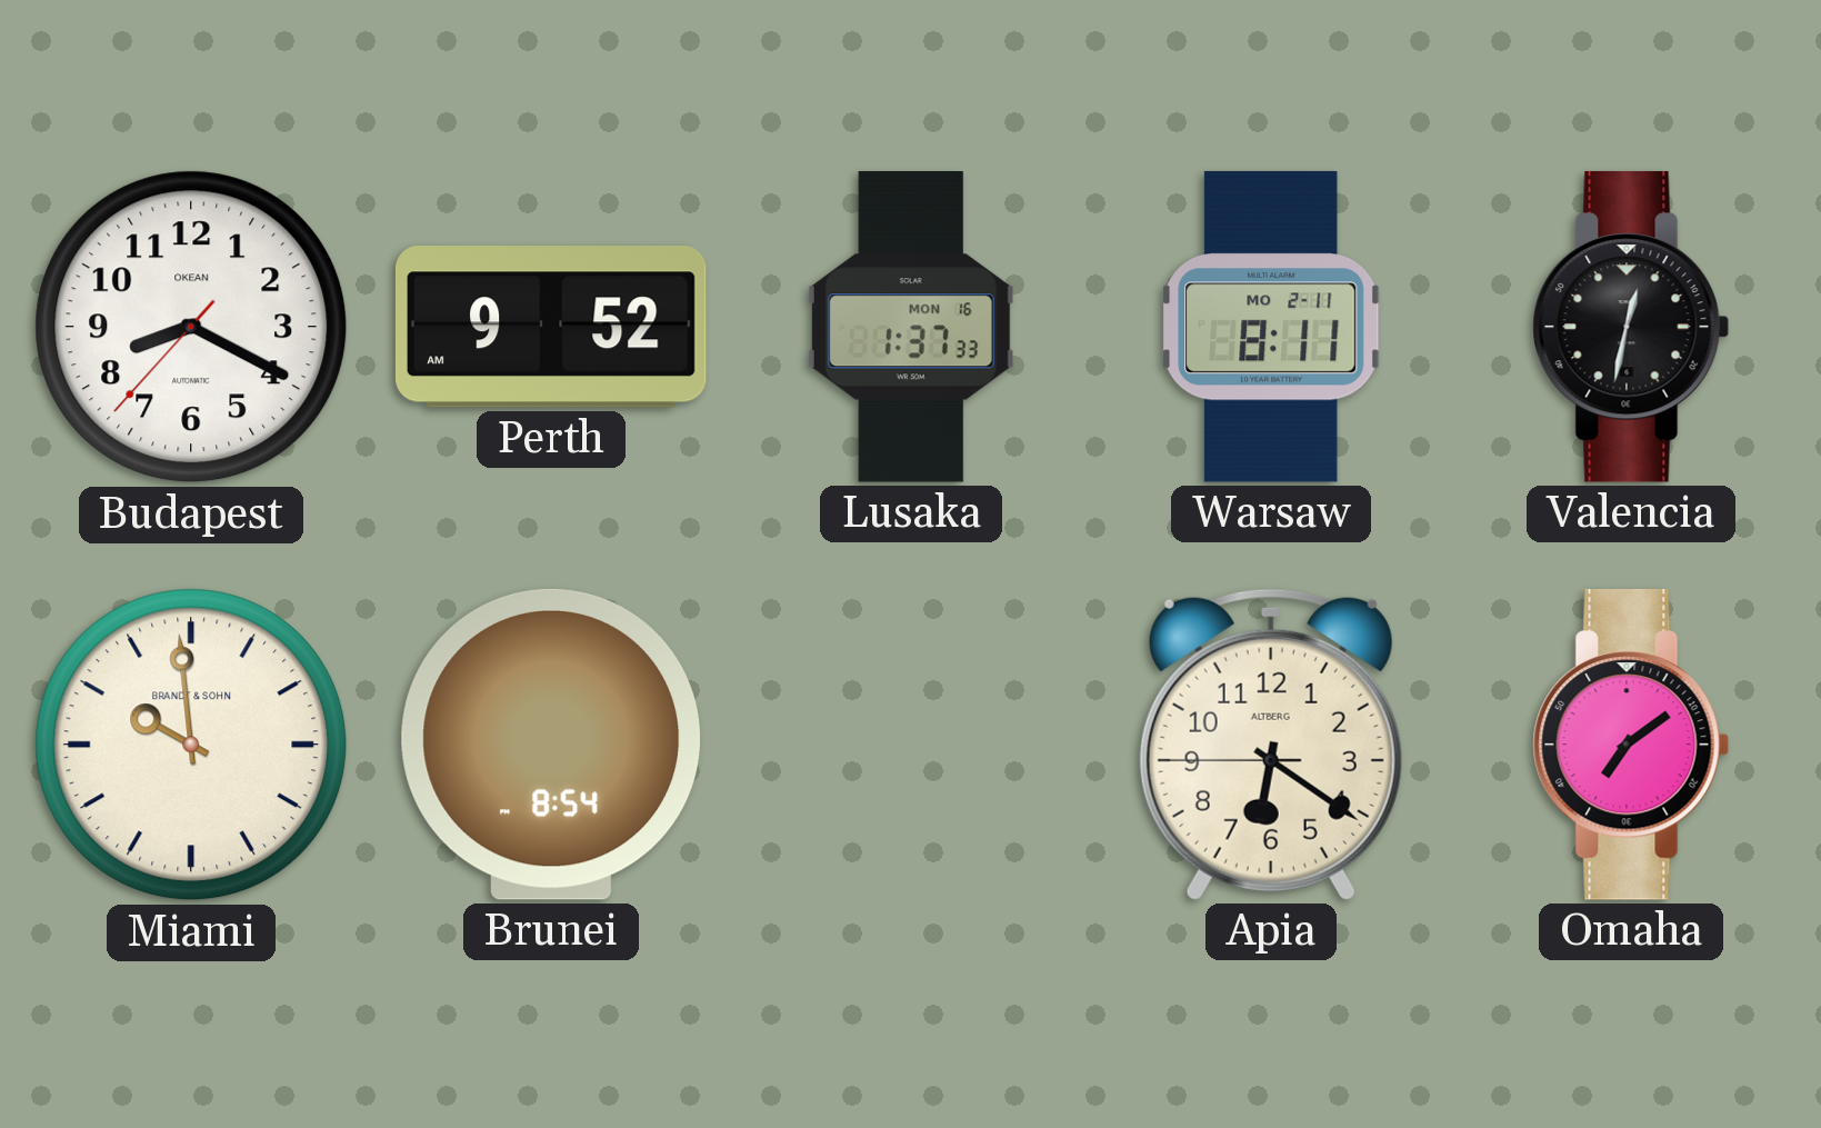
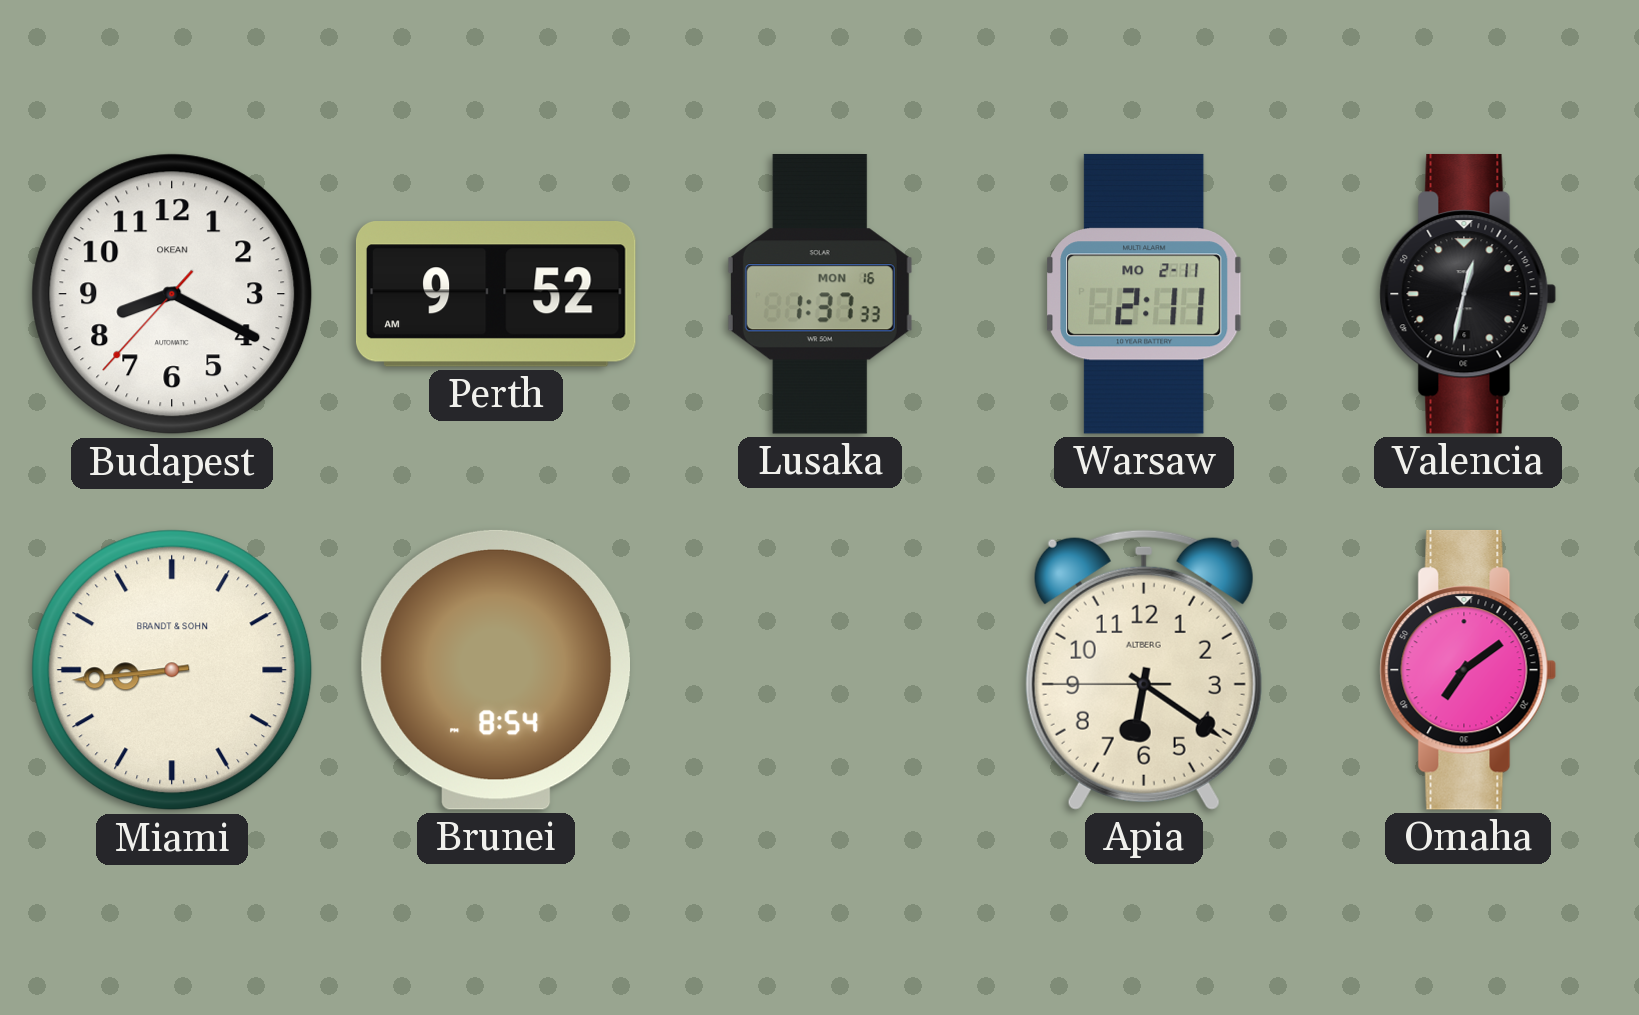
Warsaw: 8:11 -> 2:11 (1144, 294)
Miami: 9:59 -> 8:44 (172, 670)
